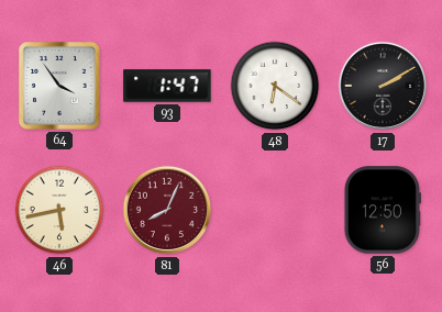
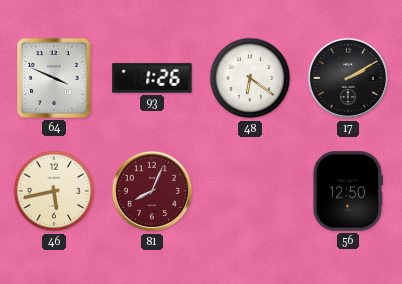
64: 3:54 -> 3:49 (55, 79)
93: 1:47 -> 1:26 (152, 78)
